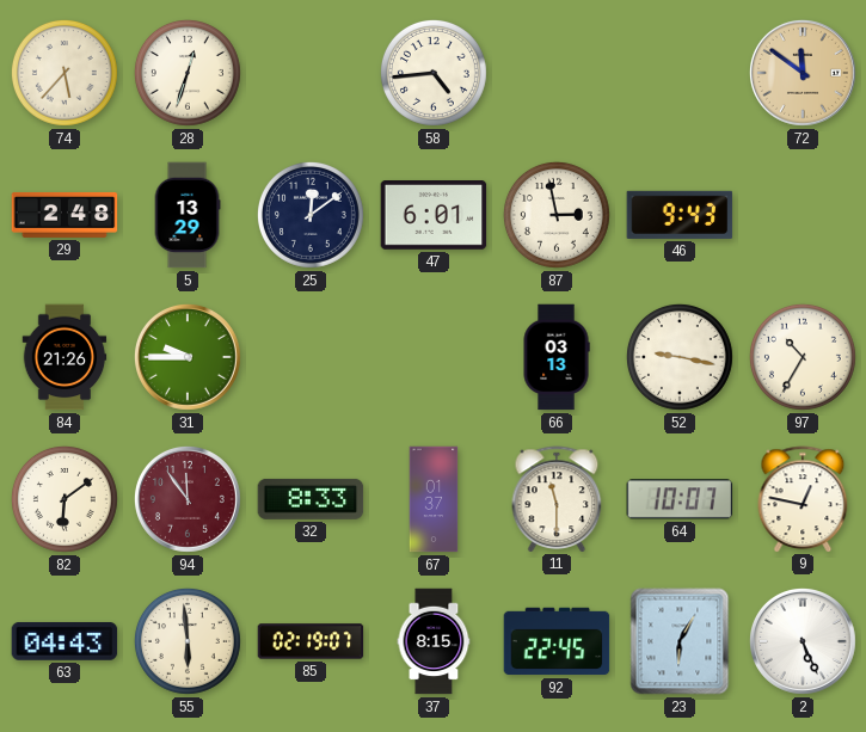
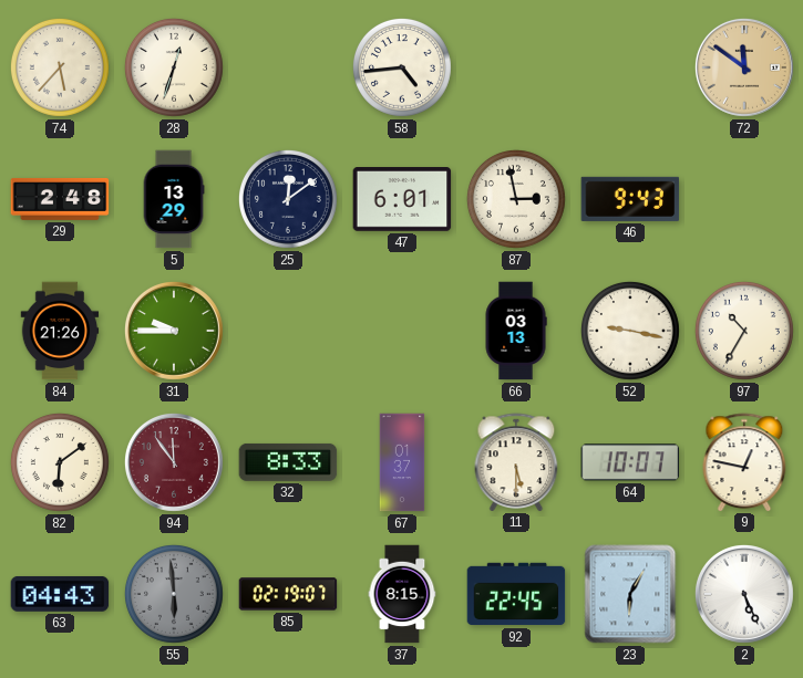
11: 11:30 -> 5:30 (516, 462)
55 dial: cream -> grey (174, 594)
